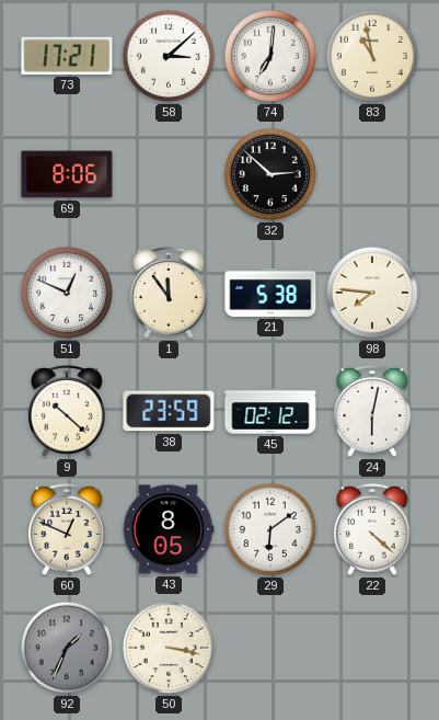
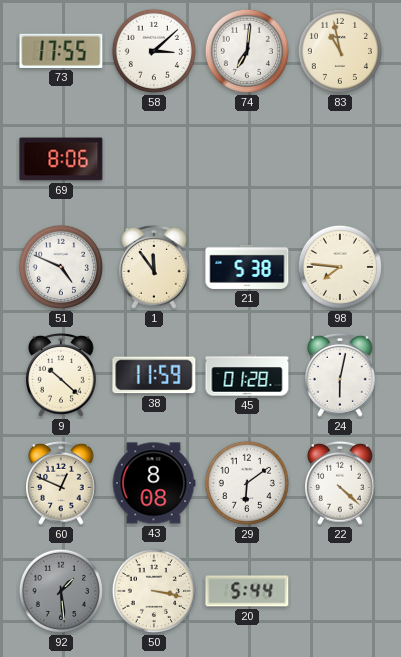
73: 17:21 -> 17:55 (61, 51)
32: 2:52 -> none (270, 174)
51: 12:49 -> 4:49 (61, 267)
38: 23:59 -> 11:59 (154, 375)
45: 02:12 -> 01:28 (247, 375)
43: 8:05 -> 8:08 (154, 483)
92: 1:34 -> 1:29 (61, 591)
20: none -> 5:44 (247, 591)
